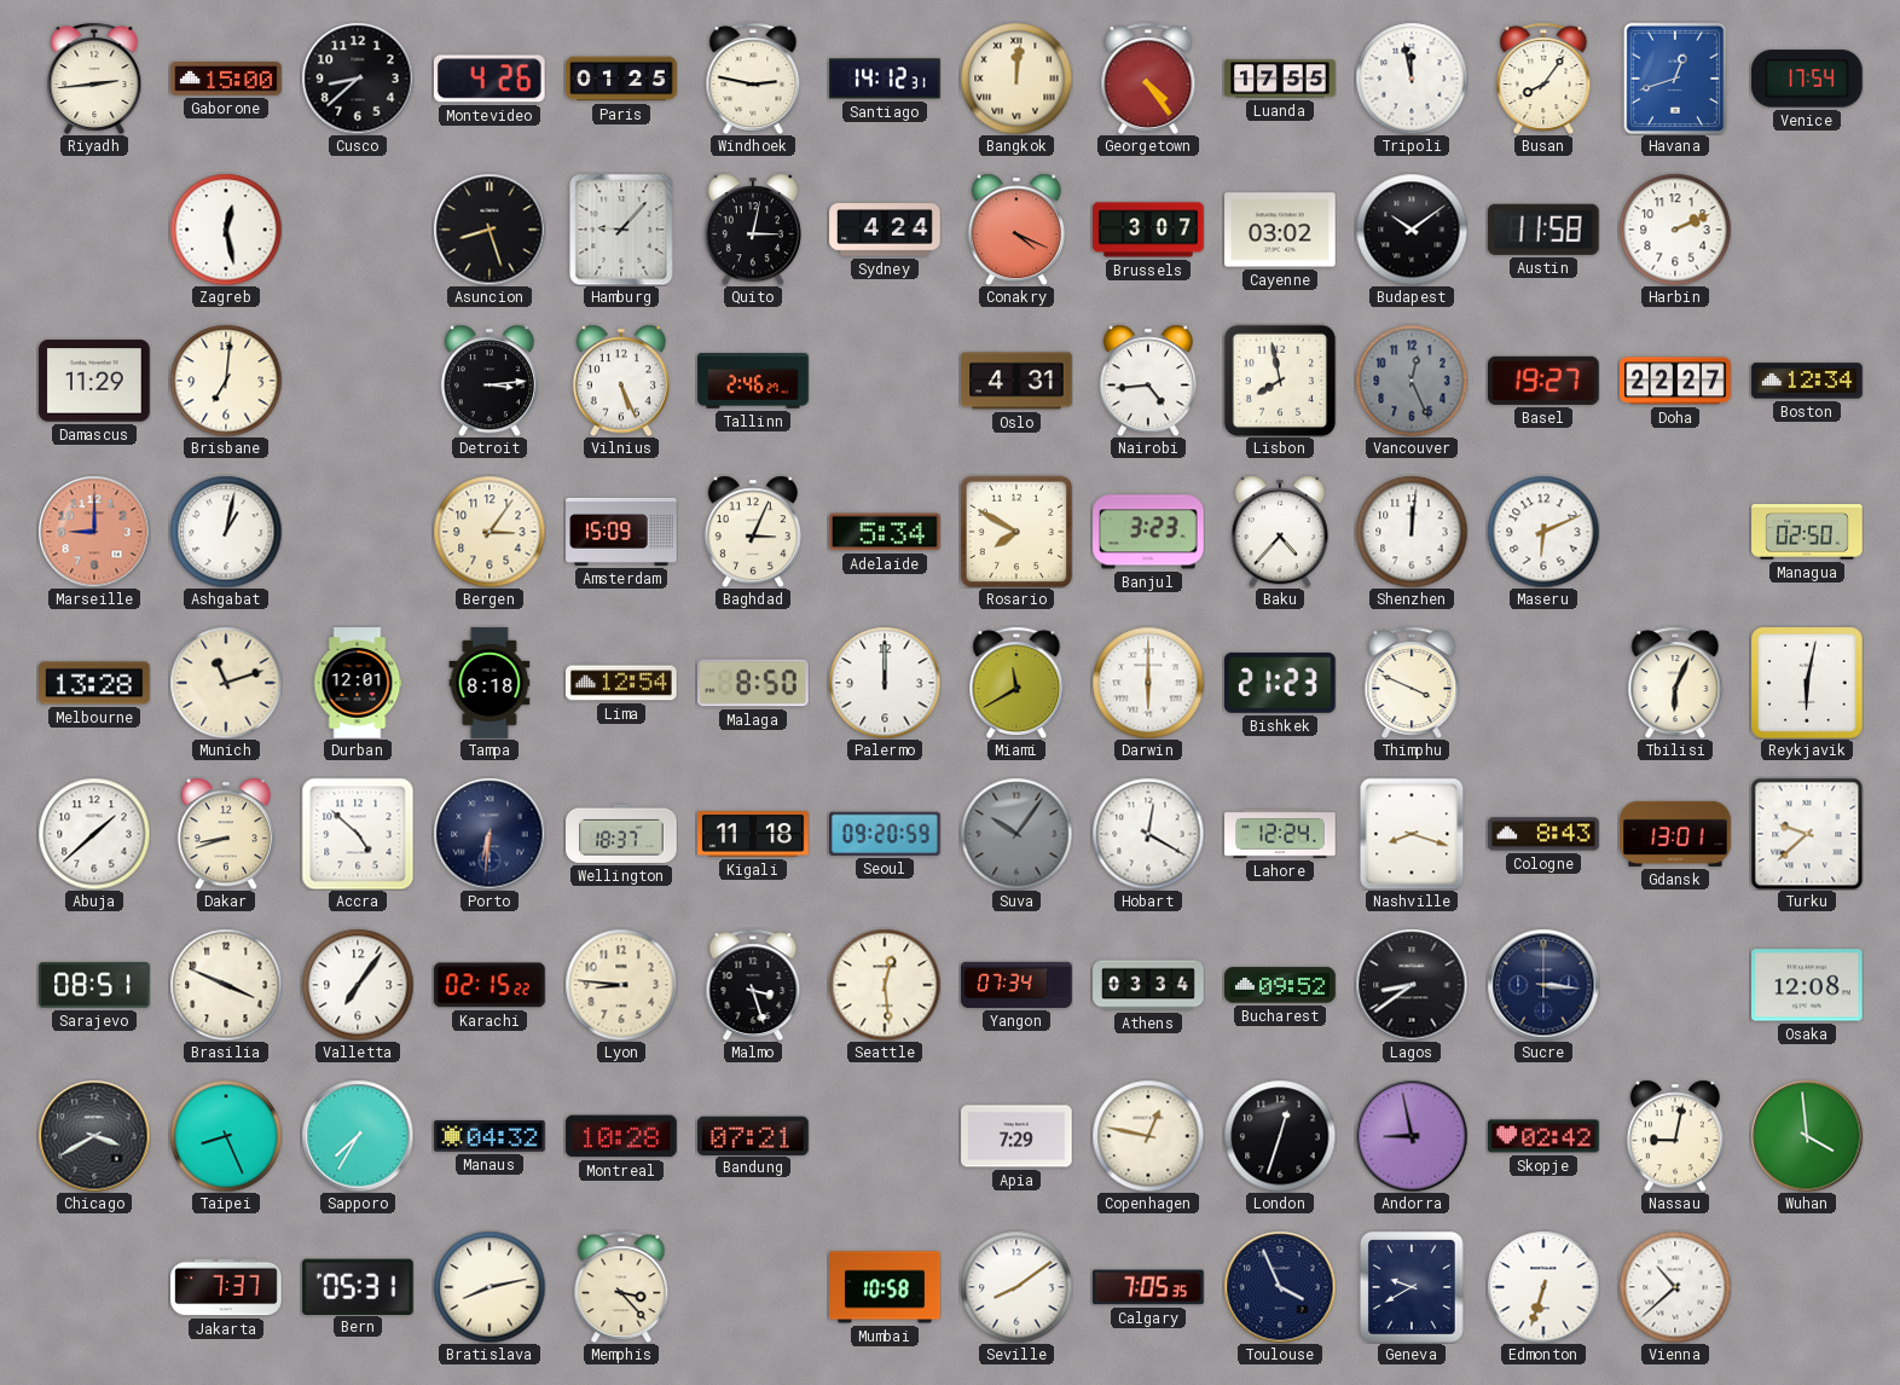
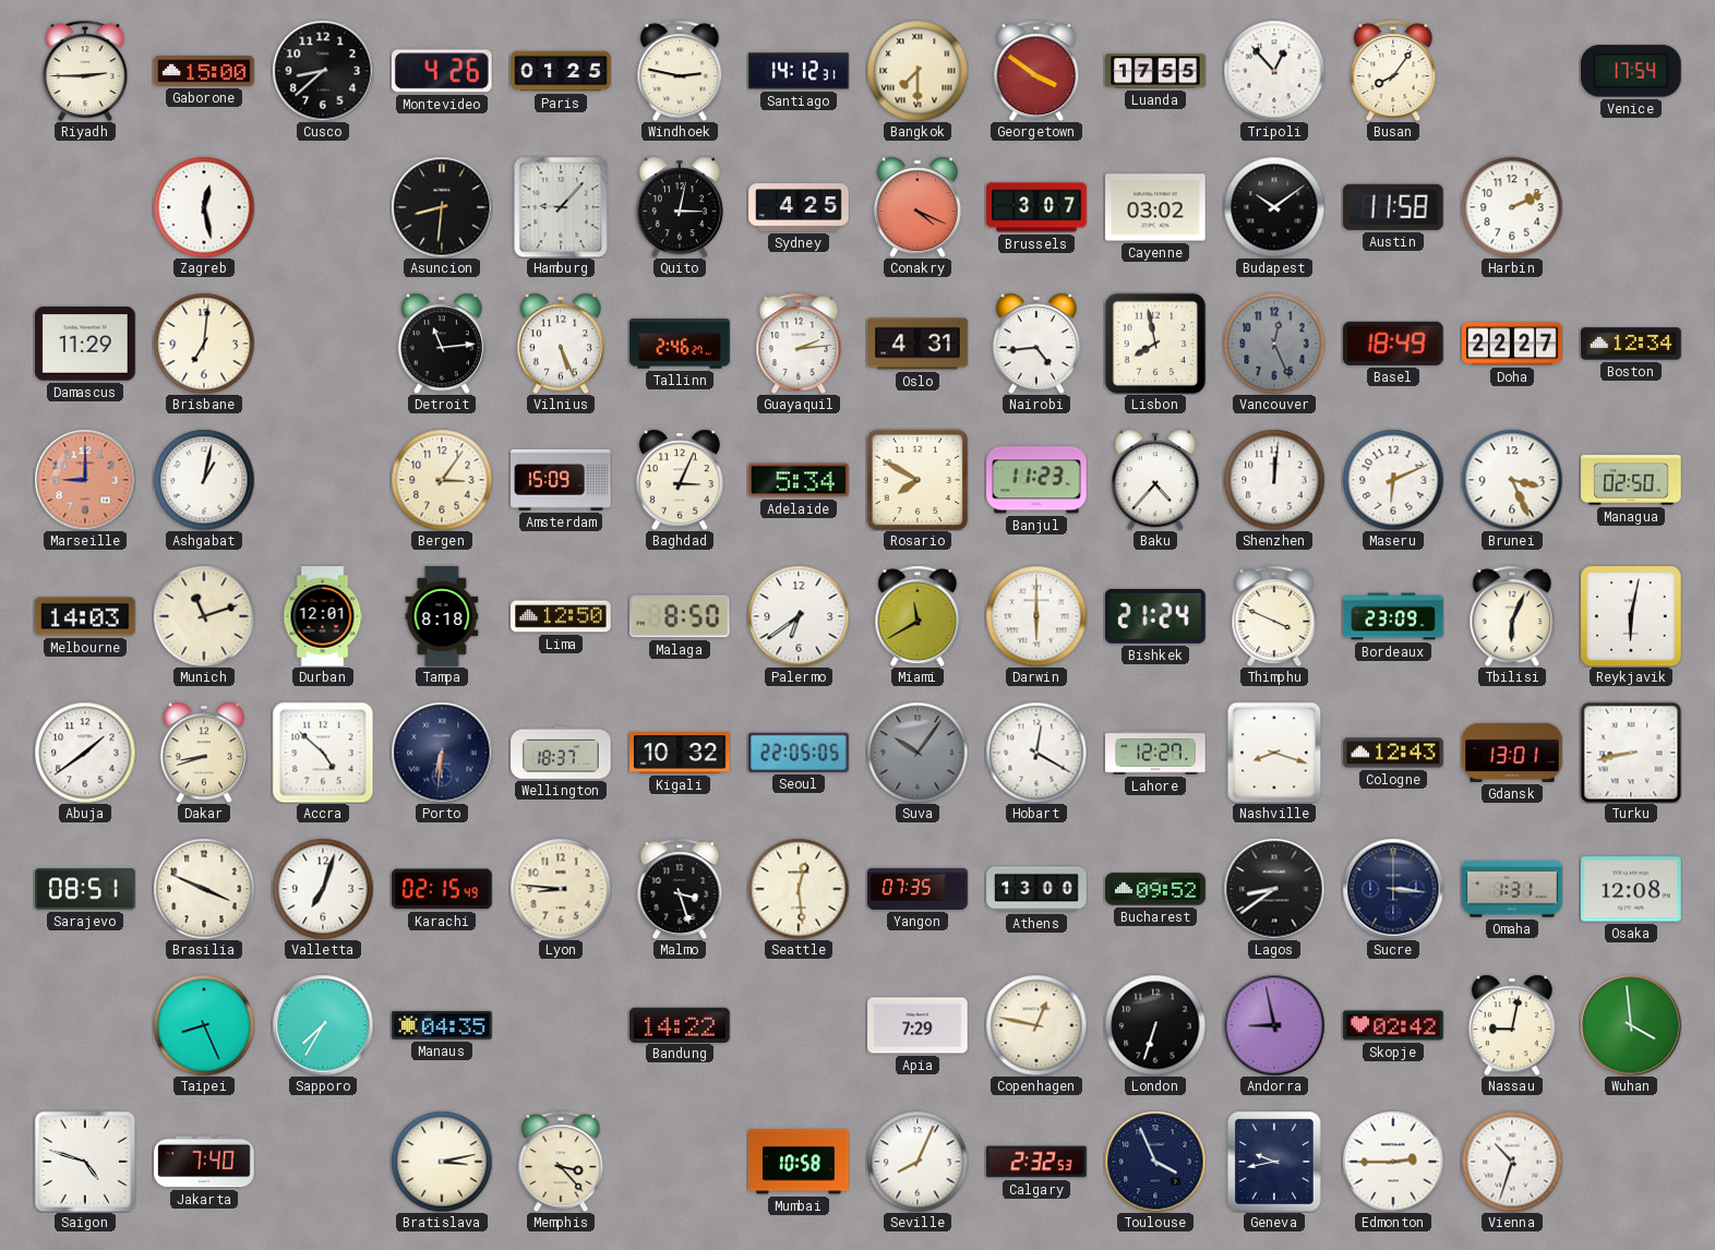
Riyadh: 2:44 -> 2:45 (85, 71)
Bangkok: 12:01 -> 7:30 (918, 71)
Georgetown: 4:24 -> 3:51 (1036, 71)
Tripoli: 11:58 -> 12:53 (1274, 71)
Havana: 12:42 -> none (1675, 79)
Asuncion: 8:27 -> 8:31 (442, 207)
Sydney: 4:24 -> 4:25 (799, 207)
Detroit: 3:14 -> 11:14 (442, 344)
Guayaquil: none -> 2:14 (799, 344)
Basel: 19:27 -> 18:49 (1394, 344)
Banjul: 3:23 -> 11:23 (1036, 480)
Brunei: none -> 3:26 (1512, 480)
Melbourne: 13:28 -> 14:03 (86, 616)
Lima: 12:54 -> 12:50 (561, 616)
Palermo: 12:00 -> 6:39 (799, 616)
Bishkek: 21:23 -> 21:24 (1156, 616)
Bordeaux: none -> 23:09 (1393, 616)
Abuja: 1:38 -> 1:39 (85, 753)
Kigali: 11:18 -> 10:32 (680, 753)
Seoul: 09:20 -> 22:05 (800, 753)
Lahore: 12:24 -> 12:27 (1155, 754)
Cologne: 8:43 -> 12:43 (1393, 753)
Turku: 9:38 -> 8:43 (1631, 753)
Valletta: 7:06 -> 7:03 (323, 889)
Karachi: 02:15:22 -> 02:15:49 (443, 889)
Yangon: 07:34 -> 07:35 (918, 889)
Athens: 03:34 -> 13:00 (1036, 889)
Omaha: none -> 1:31 (1512, 889)
Chicago: 3:40 -> none (94, 1136)
Manaus: 04:32 -> 04:35 (442, 1025)
Montreal: 10:28 -> none (621, 1136)
Bandung: 07:21 -> 14:22 (680, 1024)
London: 12:33 -> 6:33 (1155, 1025)
Saigon: none -> 4:48 (84, 1161)
Jakarta: 7:37 -> 7:40 (204, 1162)
Bern: 05:31 -> none (359, 1286)
Bratislava: 8:13 -> 3:13 (442, 1162)
Seville: 8:09 -> 8:04 (918, 1162)
Calgary: 7:05 -> 2:32 (1036, 1162)
Geneva: 9:40 -> 9:43 (1274, 1162)
Edmonton: 6:33 -> 2:45 (1393, 1162)
Vienna: 10:38 -> 10:33 (1512, 1162)
